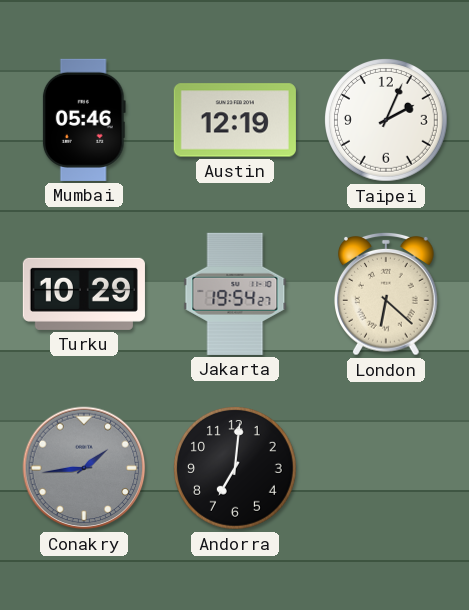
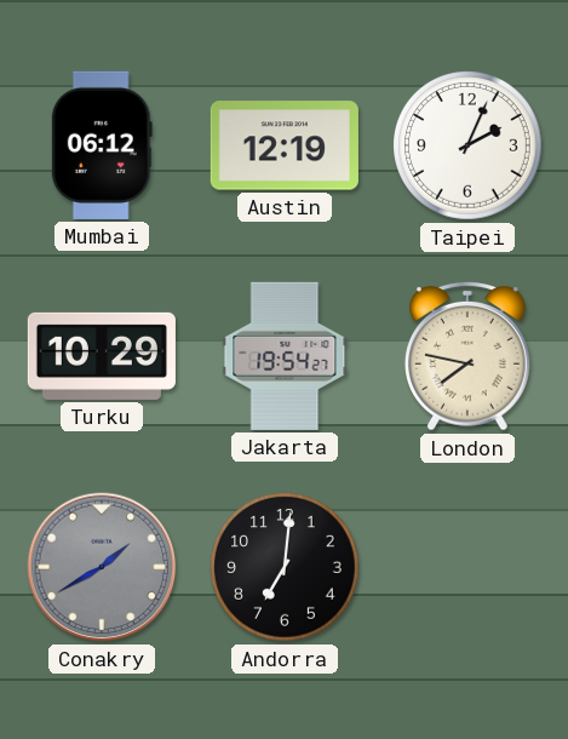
Mumbai: 05:46 -> 06:12 (102, 145)
London: 6:22 -> 7:47 (469, 356)
Conakry: 1:44 -> 1:40 (102, 567)
